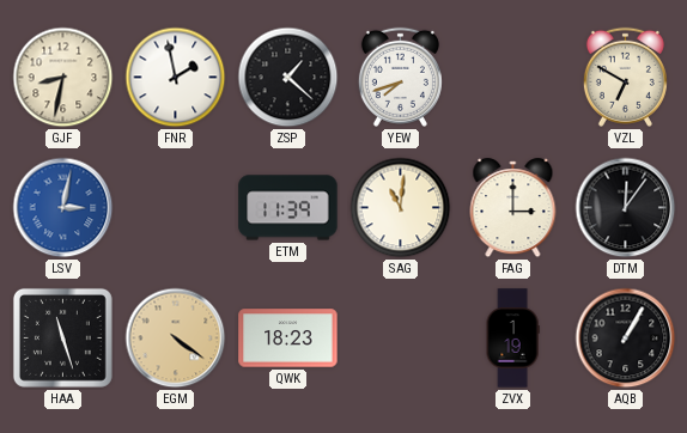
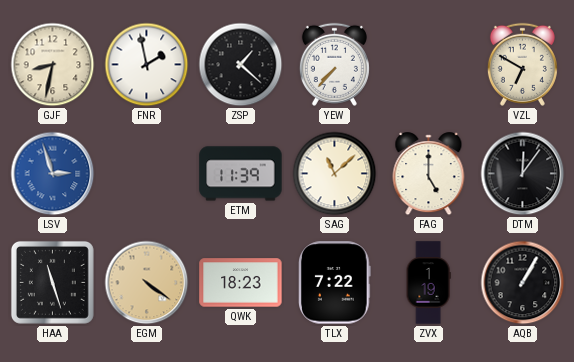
YEW: 7:42 -> 7:37 (334, 64)
LSV: 3:02 -> 2:57 (53, 174)
SAG: 11:01 -> 11:08 (335, 174)
FAG: 3:00 -> 5:00 (429, 174)
TLX: none -> 7:22 (335, 283)
